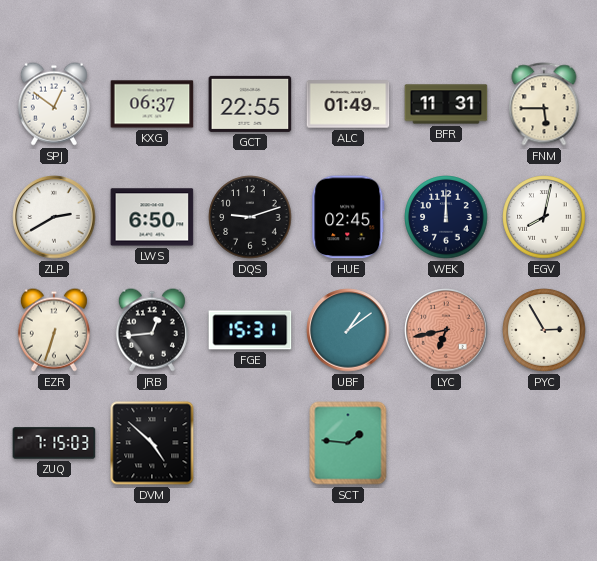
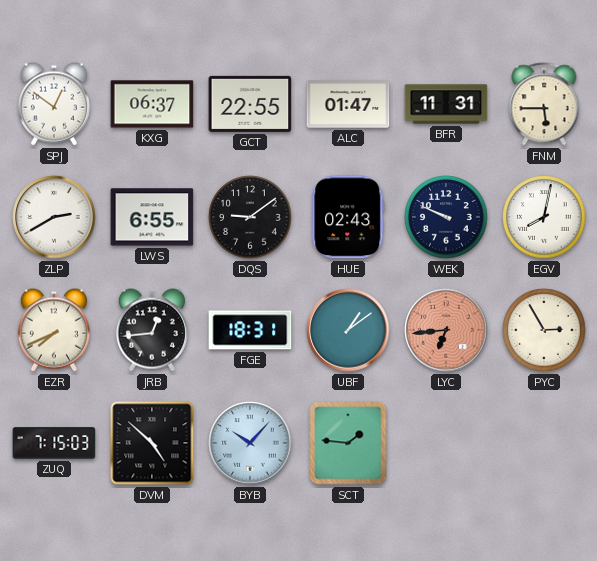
ALC: 01:49 -> 01:47 (348, 104)
LWS: 6:50 -> 6:55 (152, 217)
DQS: 9:12 -> 9:09 (250, 217)
HUE: 02:45 -> 02:43 (348, 217)
WEK: 12:00 -> 9:49 (446, 217)
EZR: 6:33 -> 7:41 (54, 330)
FGE: 15:31 -> 18:31 (250, 330)
LYC: 6:43 -> 6:44 (446, 330)
BYB: none -> 10:07 (250, 443)
